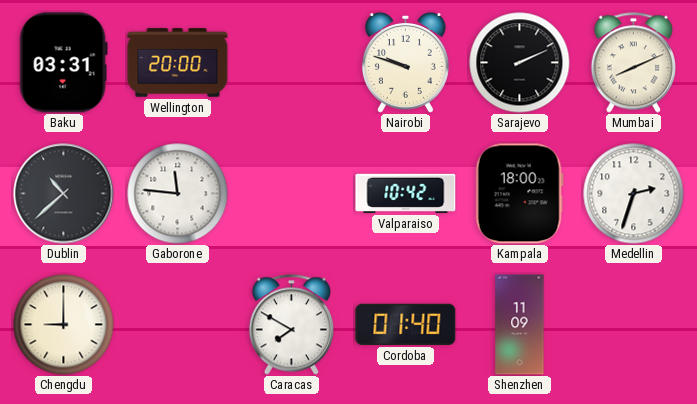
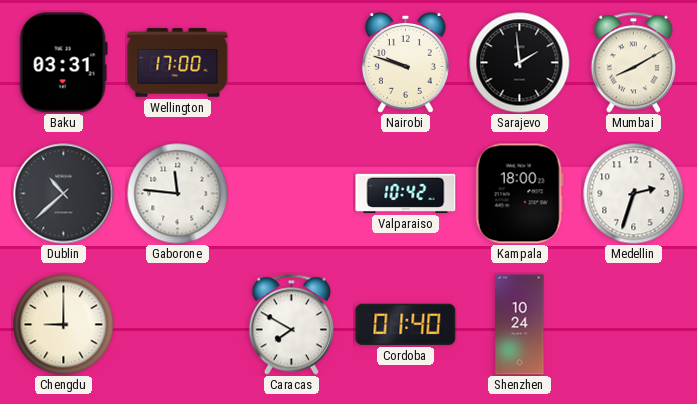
Wellington: 20:00 -> 17:00 (178, 63)
Sarajevo: 2:11 -> 1:59 (520, 63)
Mumbai: 8:11 -> 8:10 (633, 63)
Shenzhen: 11:09 -> 10:24 (520, 325)
